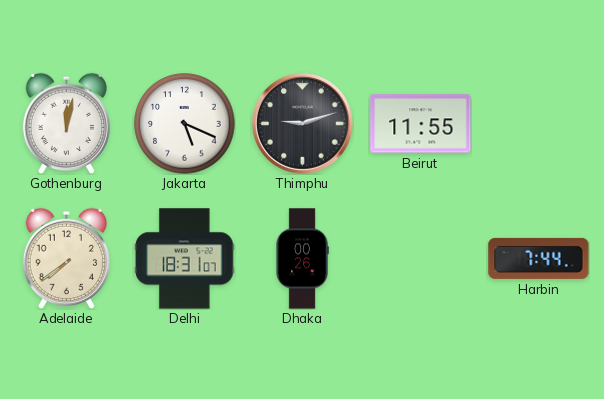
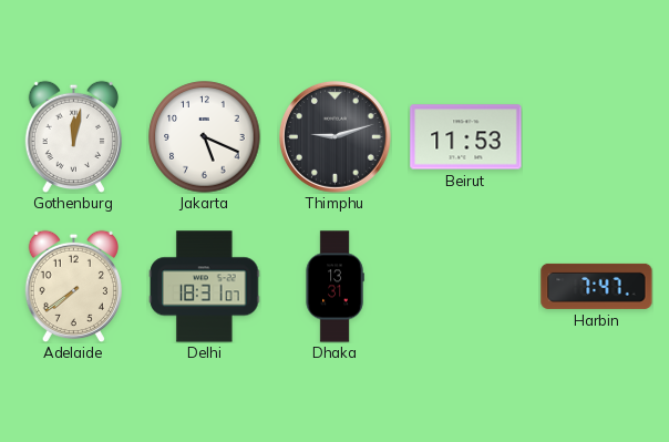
Beirut: 11:55 -> 11:53 (466, 137)
Dhaka: 00:26 -> 13:31 (334, 287)
Harbin: 7:44 -> 7:47 (597, 286)
